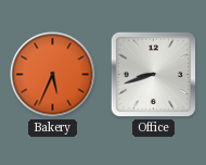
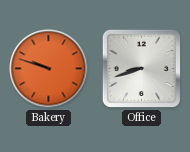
Bakery: 5:34 -> 9:48 (49, 69)
